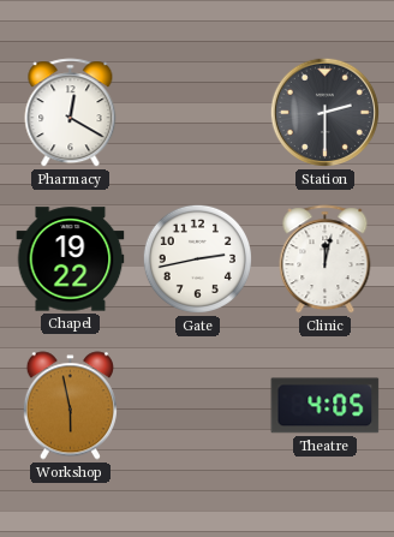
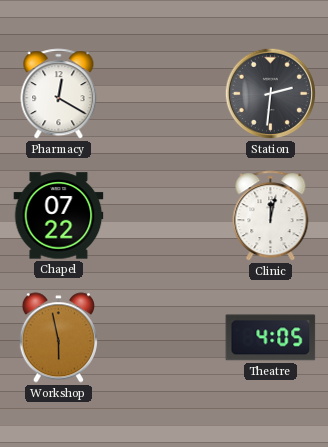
Station: 2:30 -> 2:31 (270, 93)
Chapel: 19:22 -> 07:22 (59, 216)
Gate: 2:43 -> none (197, 258)
